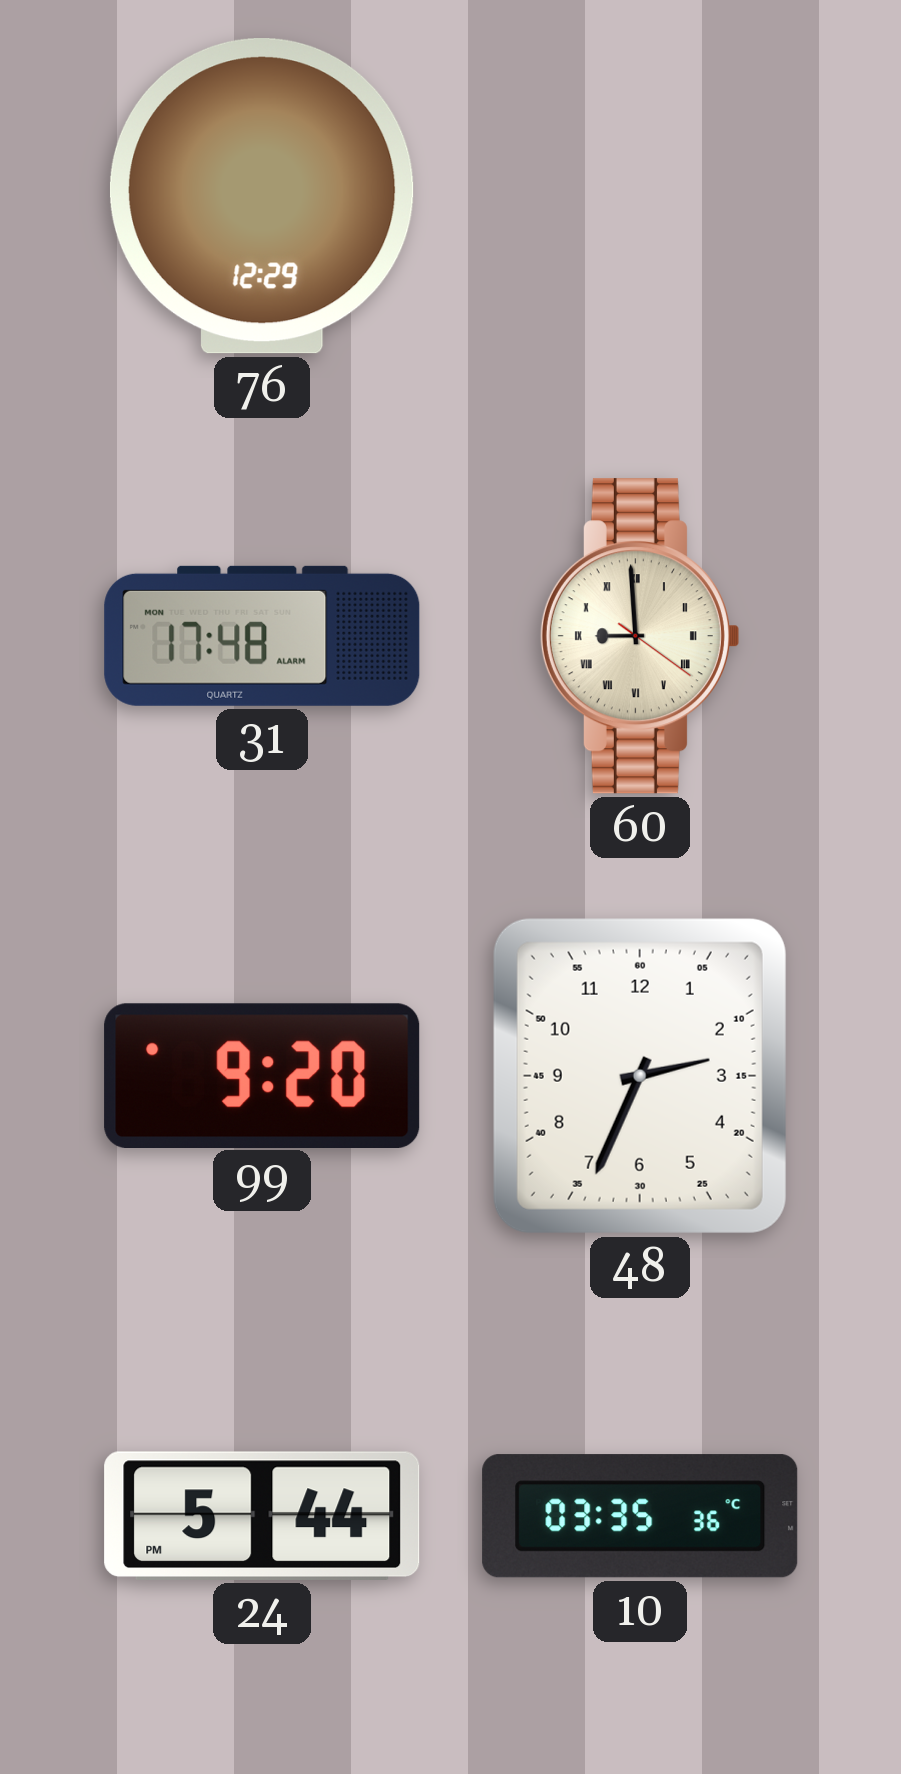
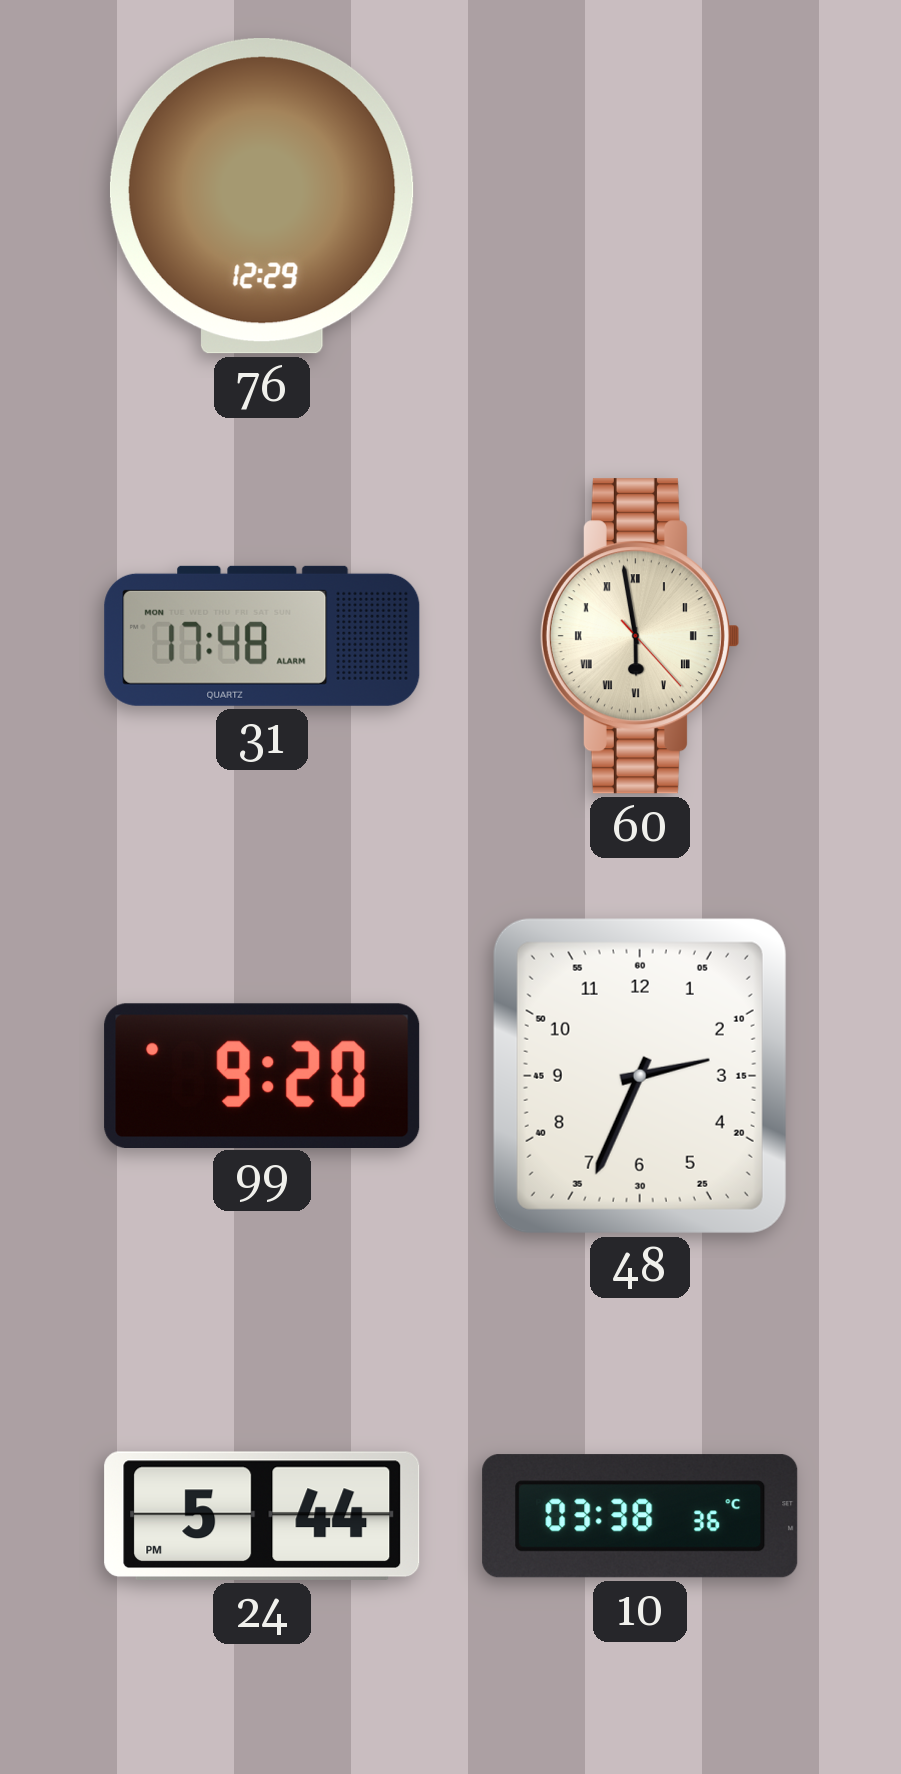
60: 8:59 -> 5:58 (639, 636)
10: 03:35 -> 03:38 (640, 1516)
